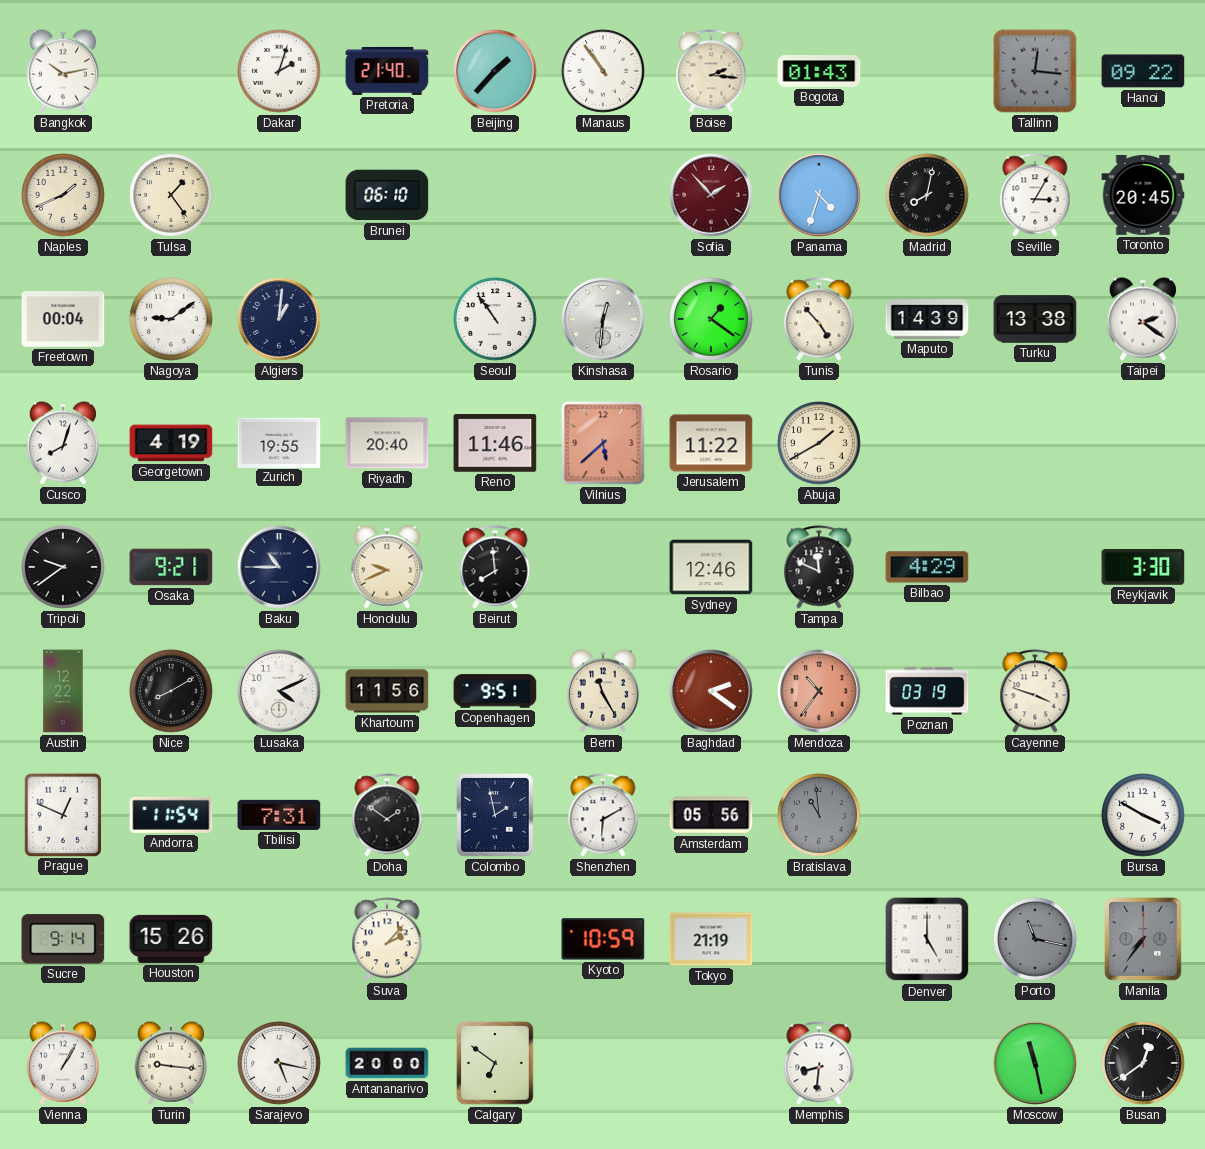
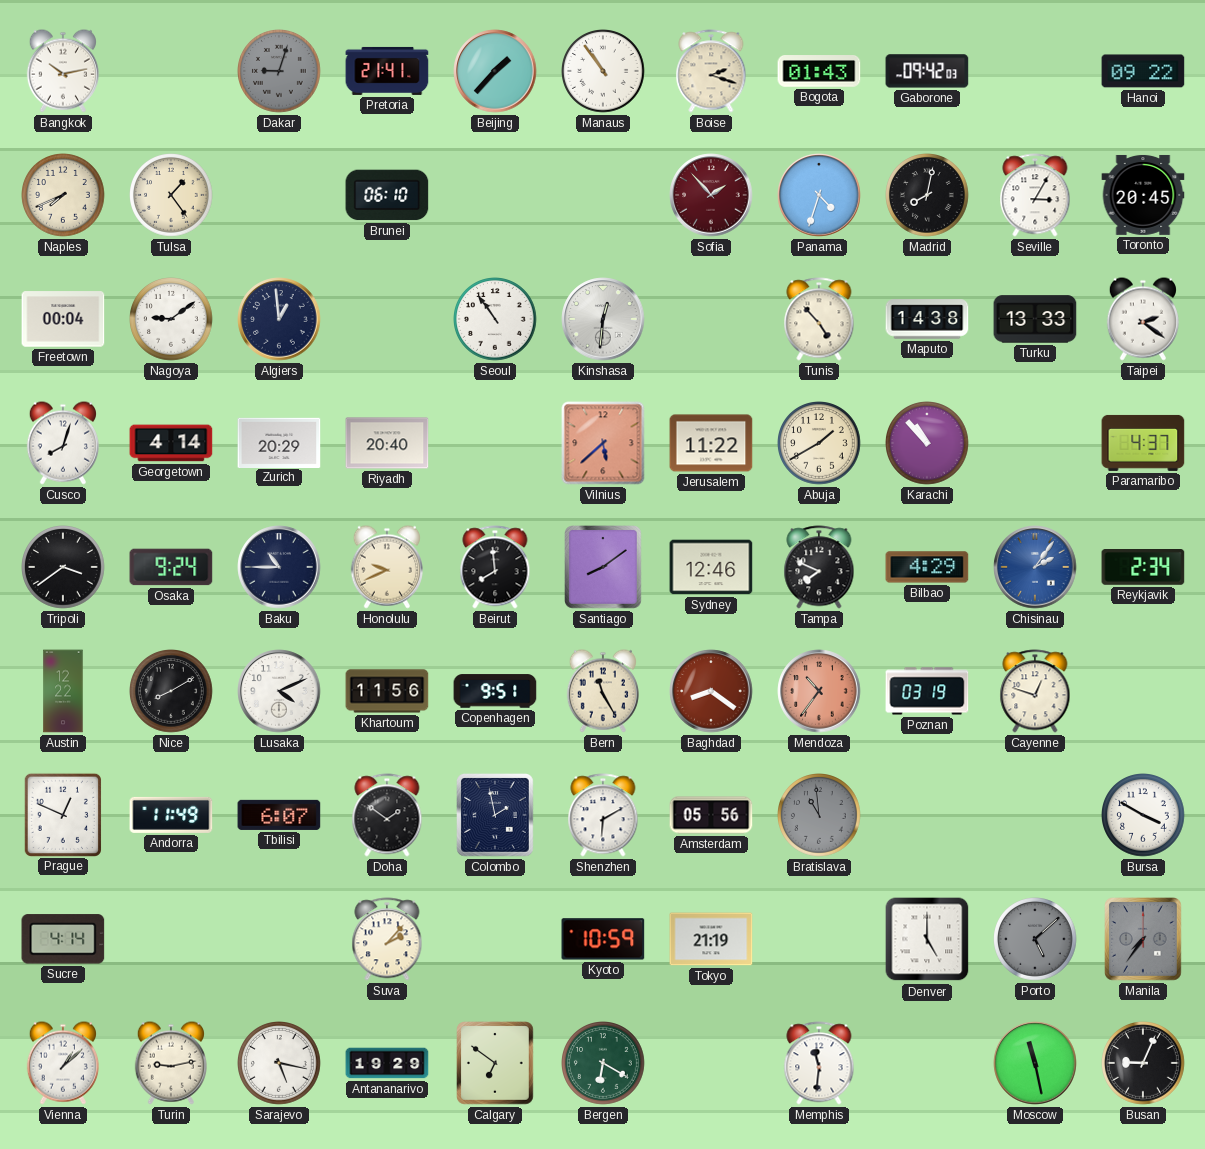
Dakar: 2:03 -> 9:03 (280, 72)
Dakar dial: white -> grey (280, 72)
Pretoria: 21:40 -> 21:41 (387, 71)
Boise: 2:16 -> 2:18 (711, 71)
Gaborone: none -> 09:42 (927, 71)
Tallinn: 12:16 -> none (1035, 71)
Naples: 1:41 -> 7:41 (64, 196)
Algiers: 1:01 -> 12:59 (279, 319)
Rosario: 1:21 -> none (712, 320)
Maputo: 14:39 -> 14:38 (927, 319)
Turku: 13:38 -> 13:33 (1035, 319)
Georgetown: 4:19 -> 4:14 (171, 443)
Zurich: 19:55 -> 20:29 (279, 442)
Reno: 11:46 -> none (495, 443)
Karachi: none -> 10:53 (928, 444)
Paramaribo: none -> 4:37 (1143, 443)
Tripoli: 9:39 -> 3:39 (64, 568)
Osaka: 9:21 -> 9:24 (171, 567)
Santiago: none -> 8:09 (604, 568)
Tampa: 11:49 -> 7:49 (819, 567)
Chisinau: none -> 2:06 (1035, 567)
Reykjavik: 3:30 -> 2:34 (1143, 568)
Baghdad: 2:21 -> 8:21 (711, 691)
Cayenne: 3:48 -> 12:48 (1035, 691)
Andorra: 11:54 -> 11:49 (171, 815)
Tbilisi: 7:31 -> 6:07 (279, 815)
Sucre: 9:14 -> 4:14 (63, 939)
Houston: 15:26 -> none (171, 939)
Porto: 11:17 -> 5:08 (1036, 940)
Vienna: 1:05 -> 1:08 (63, 1063)
Turin: 9:16 -> 9:13 (171, 1063)
Antananarivo: 20:00 -> 19:29 (387, 1063)
Bergen: none -> 6:20 (604, 1064)
Memphis: 8:31 -> 11:31 (819, 1063)
Busan: 12:39 -> 9:04 (1144, 1064)
